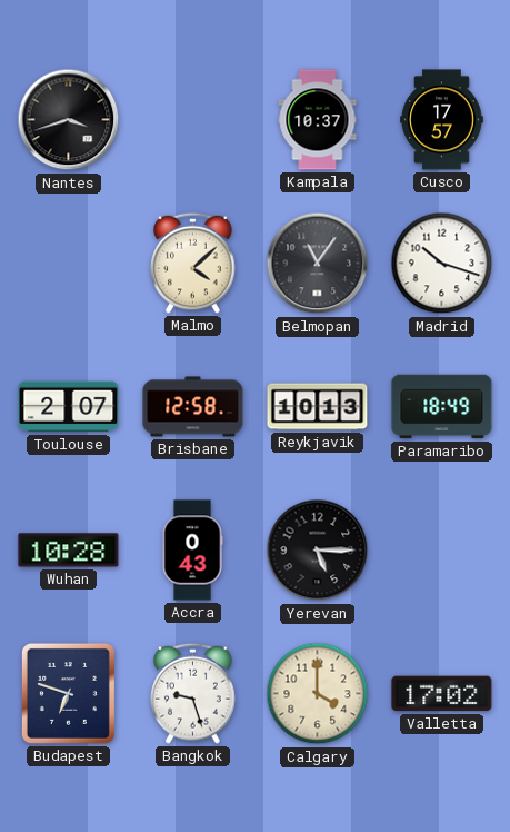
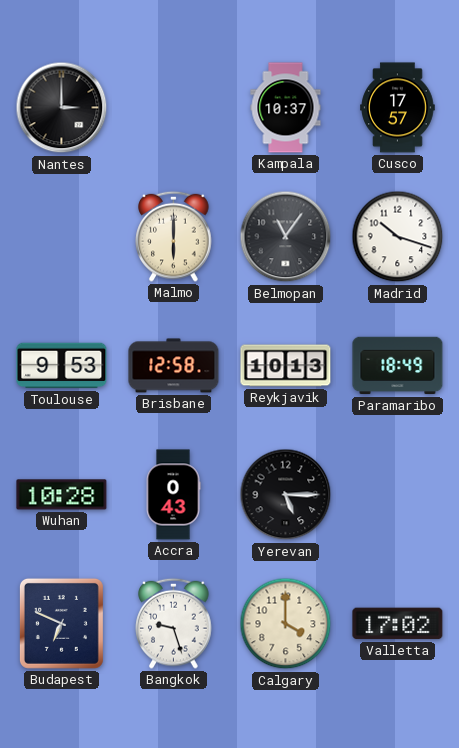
Nantes: 3:42 -> 3:00 (62, 108)
Malmo: 4:08 -> 6:00 (174, 236)
Toulouse: 2:07 -> 9:53 (62, 366)
Budapest: 6:48 -> 6:49 (61, 623)
